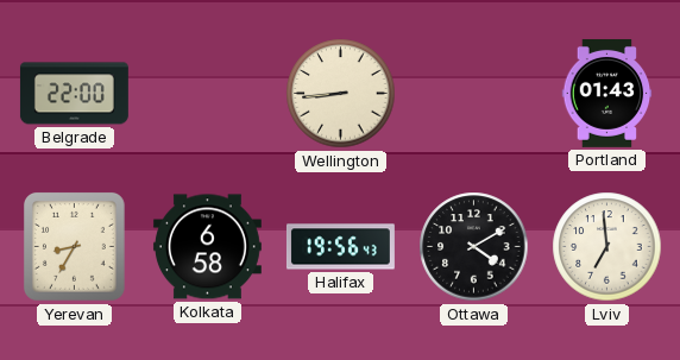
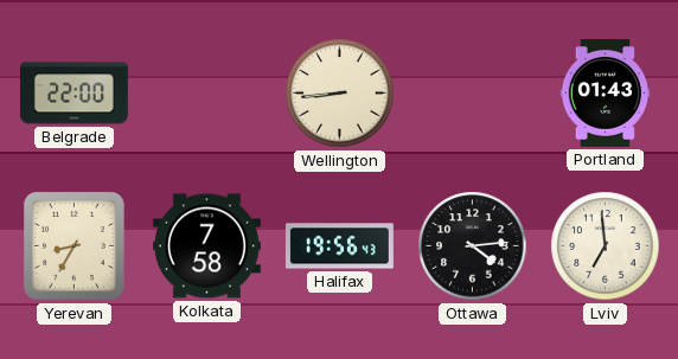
Kolkata: 6:58 -> 7:58 (206, 246)
Ottawa: 4:10 -> 4:14 (473, 246)
